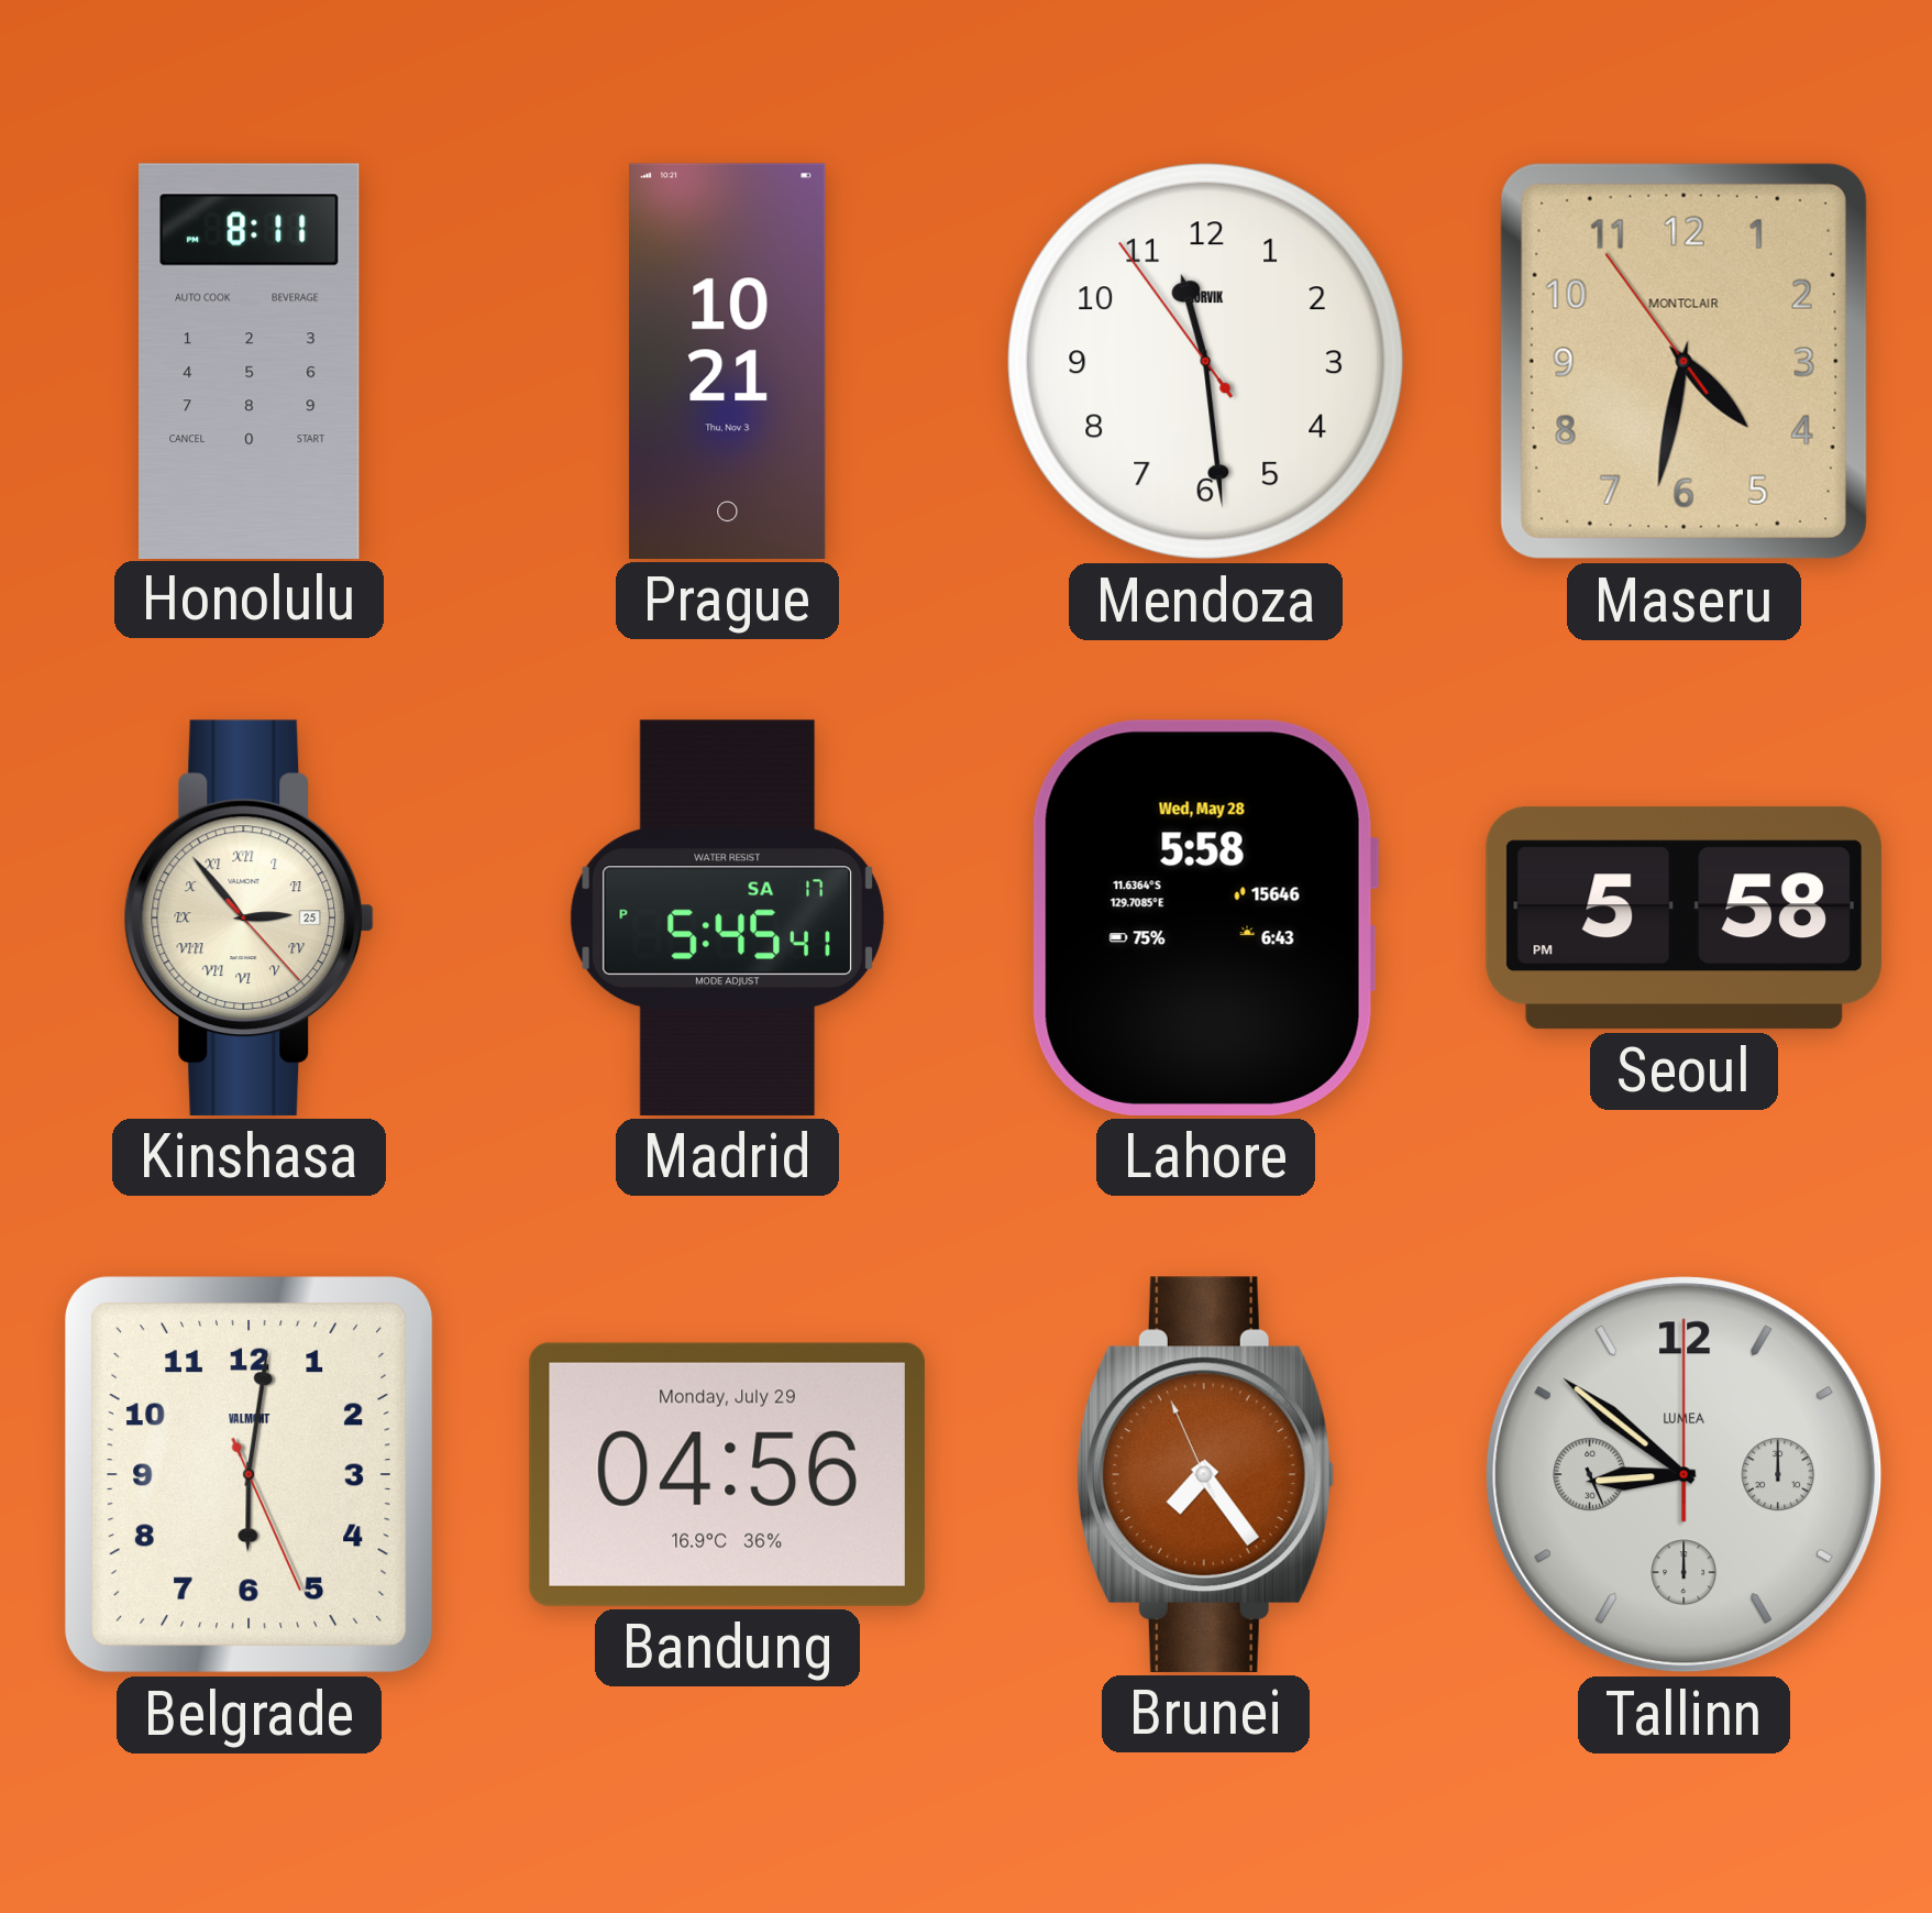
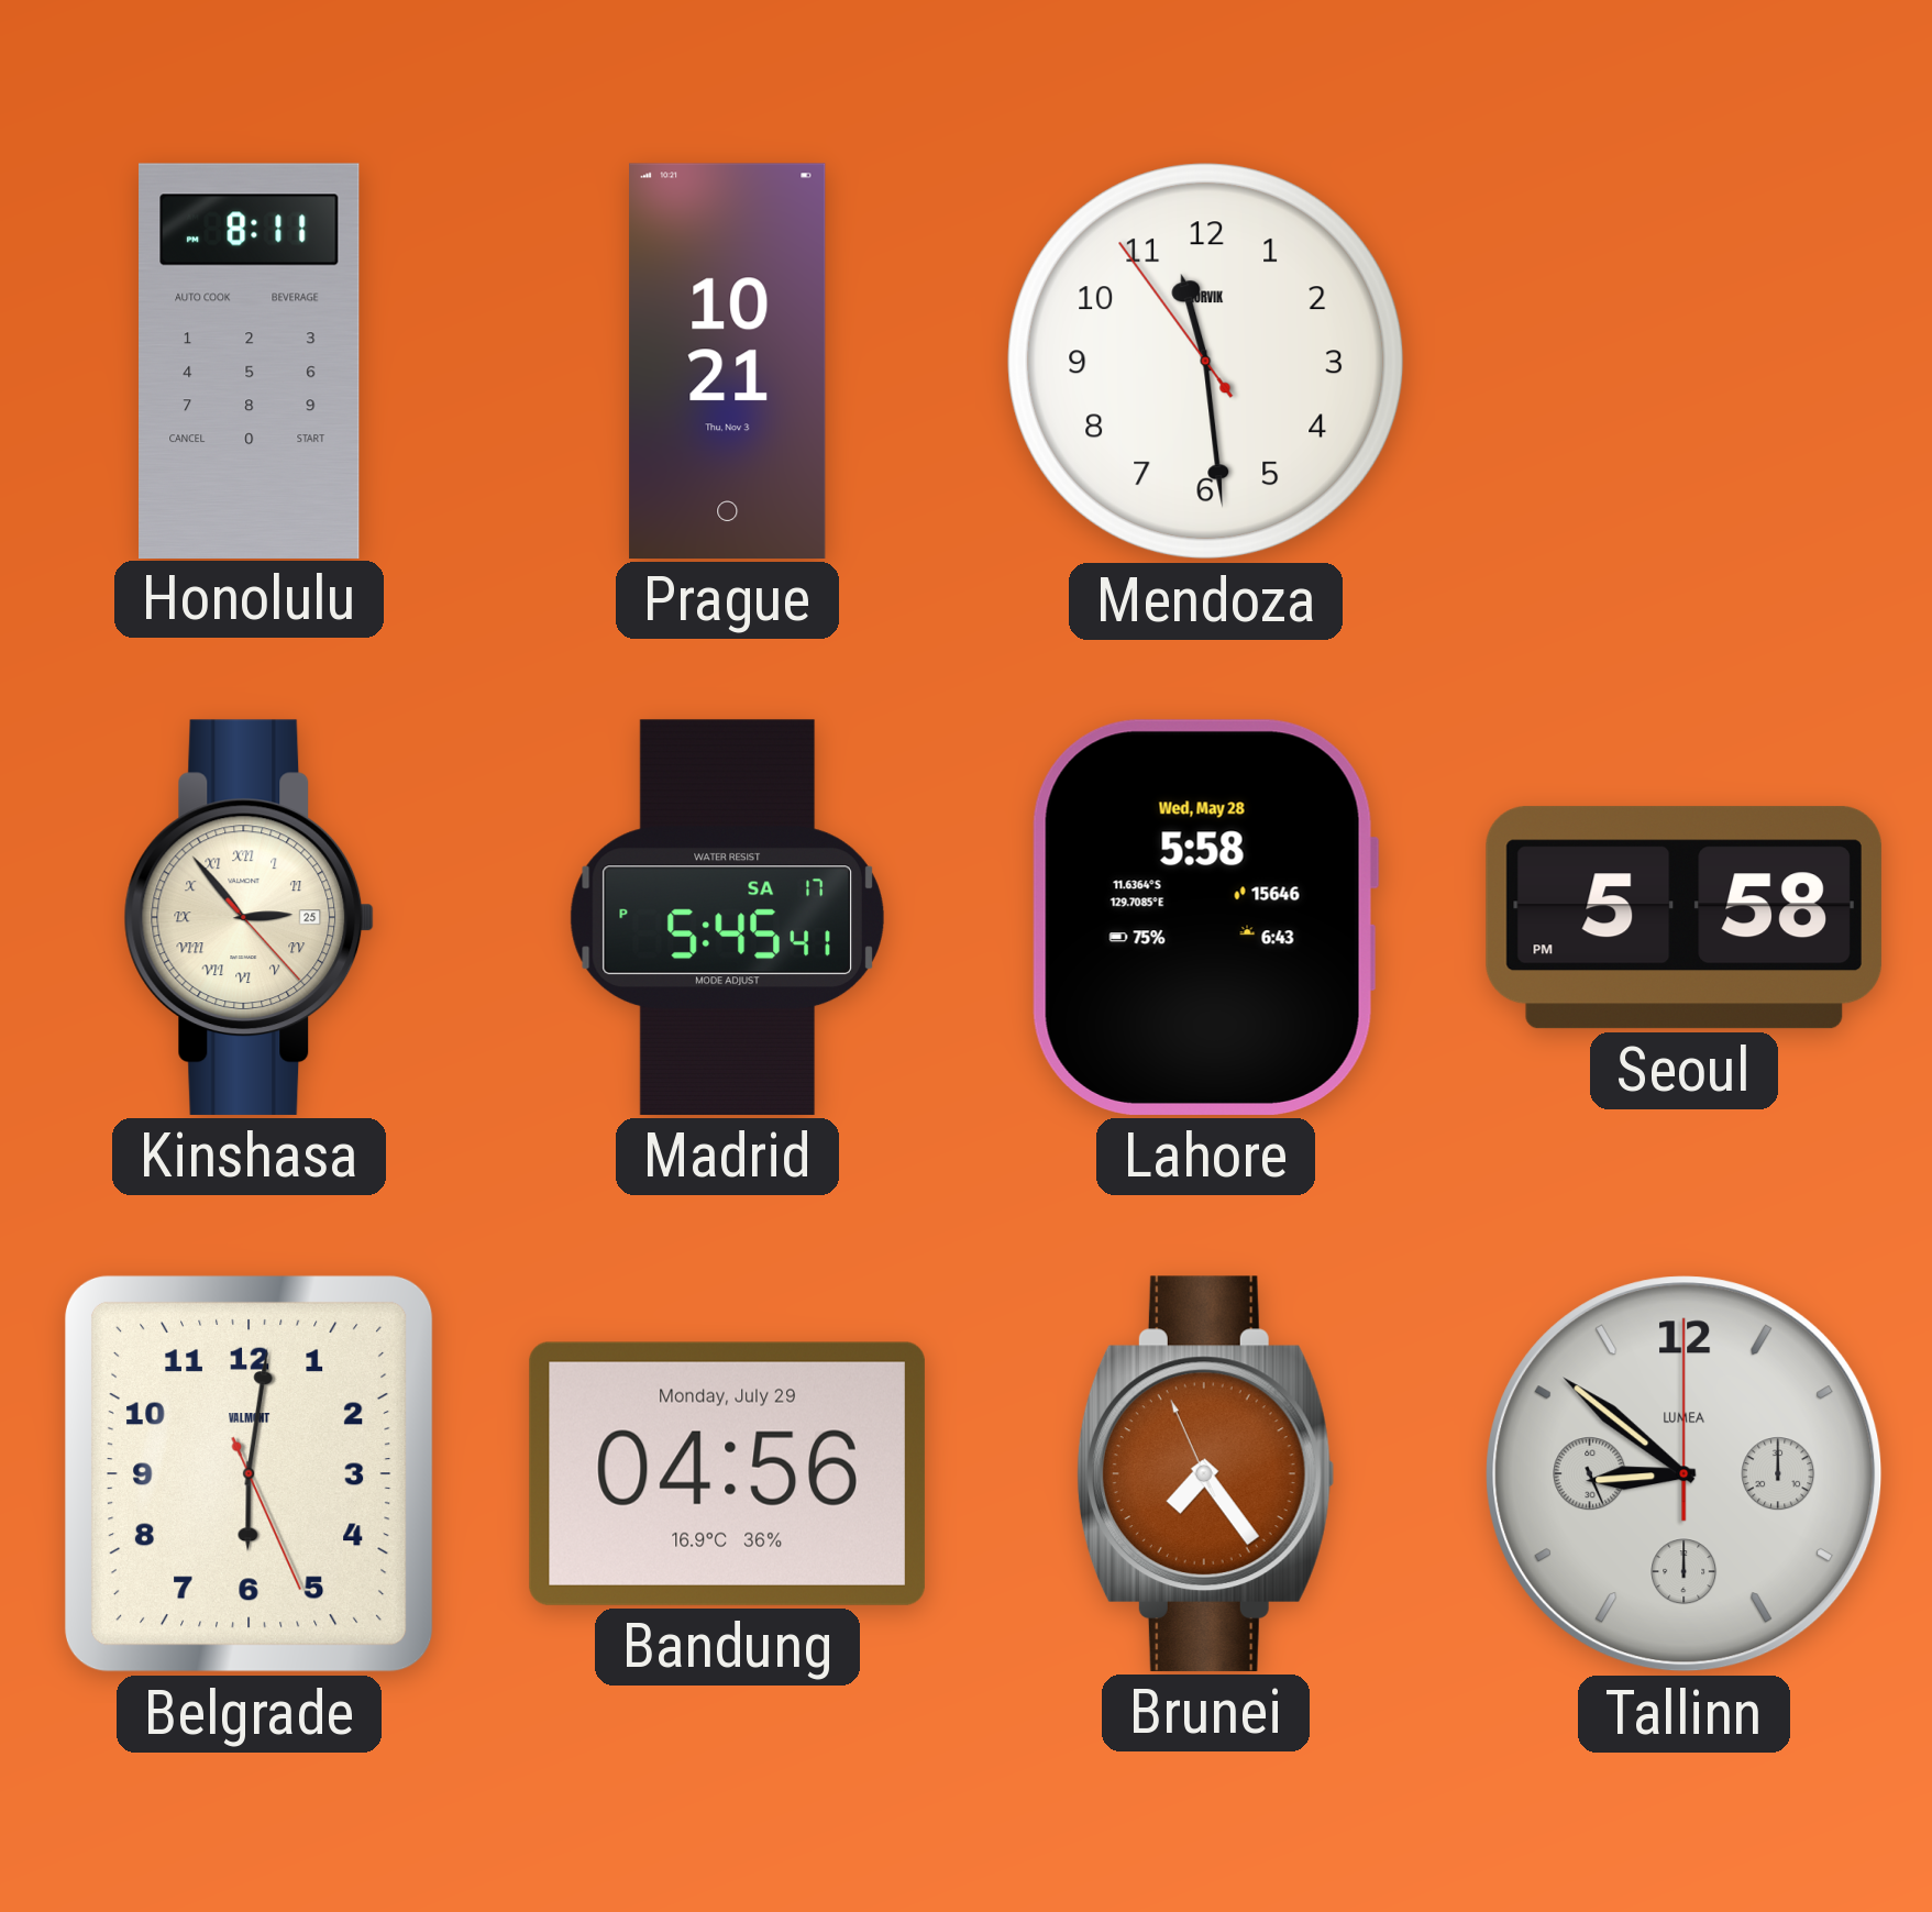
Maseru: 4:31 -> none (1683, 361)
